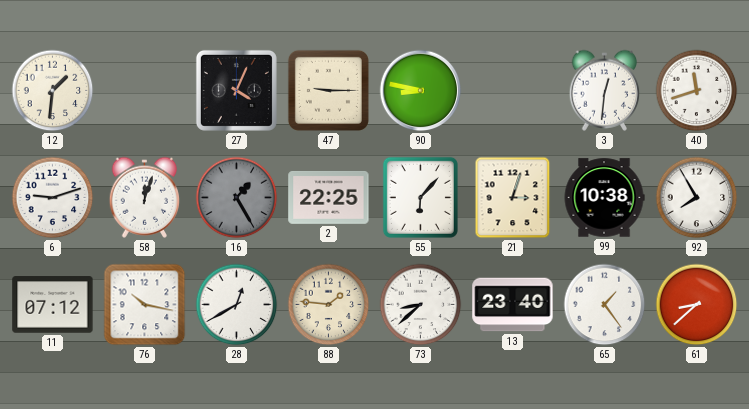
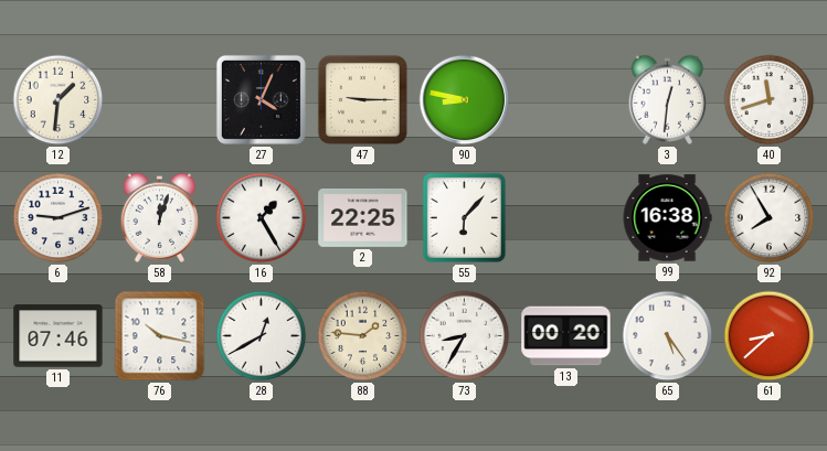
16 dial: grey -> white (262, 218)
21: 3:03 -> none (513, 198)
99: 10:38 -> 16:38 (667, 218)
11: 07:12 -> 07:46 (59, 336)
73: 8:38 -> 8:35 (465, 336)
13: 23:40 -> 00:20 (566, 336)
65: 1:24 -> 5:24 (668, 336)
